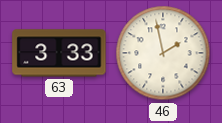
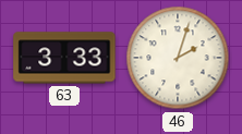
46: 1:58 -> 2:03 (178, 58)
